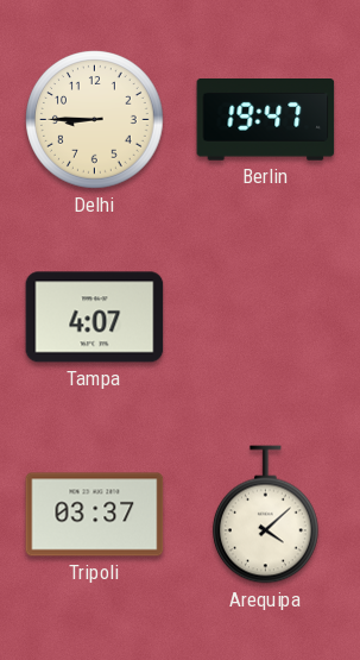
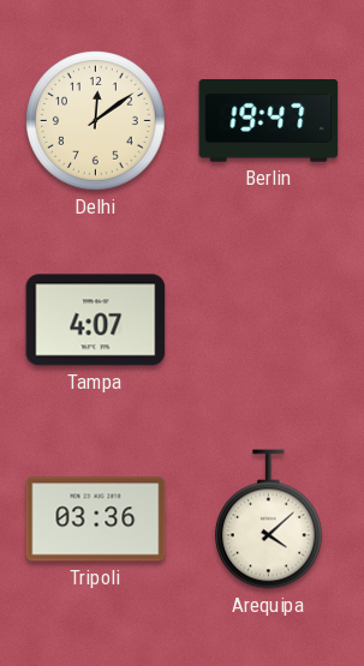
Delhi: 8:45 -> 12:09 (96, 121)
Tripoli: 03:37 -> 03:36 (96, 520)
